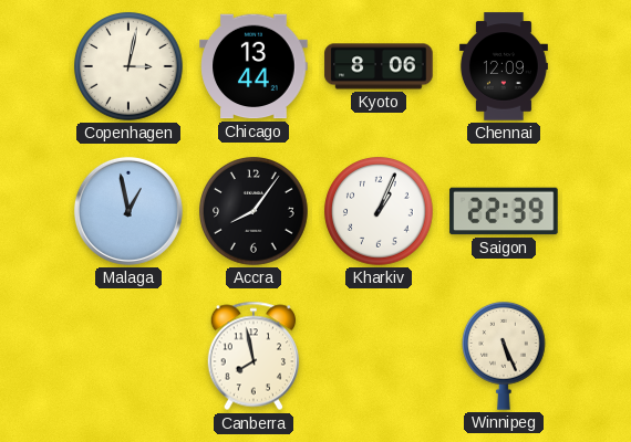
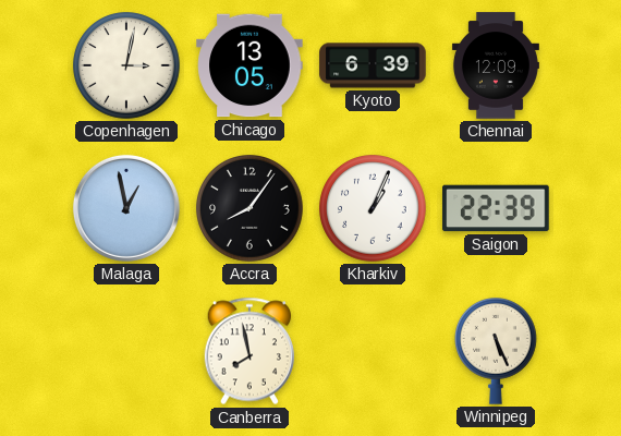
Chicago: 13:44 -> 13:05 (249, 65)
Kyoto: 8:06 -> 6:39 (373, 65)
